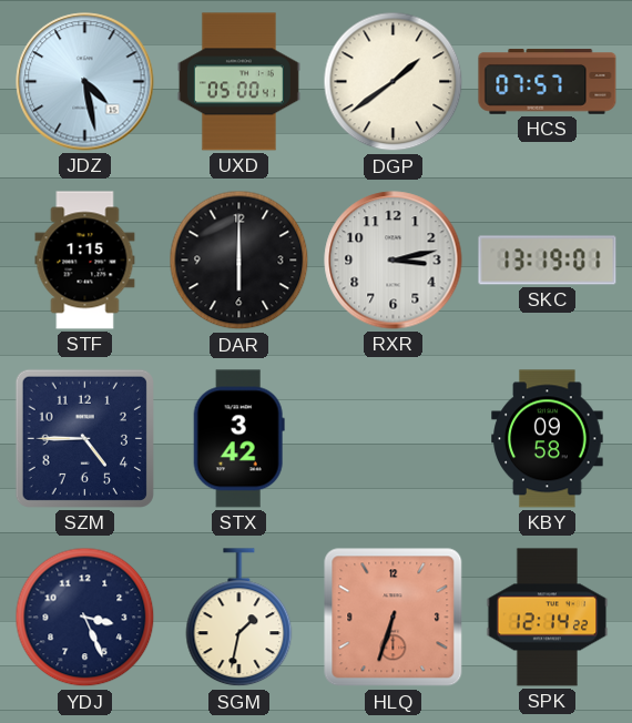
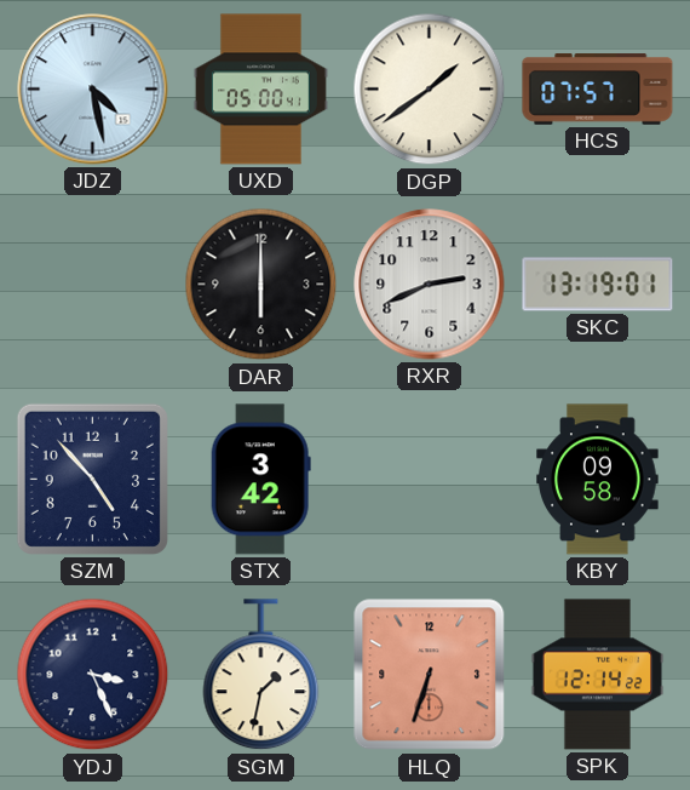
STF: 1:15 -> none (85, 261)
RXR: 3:13 -> 2:41 (430, 285)
SZM: 4:45 -> 4:53 (92, 479)
